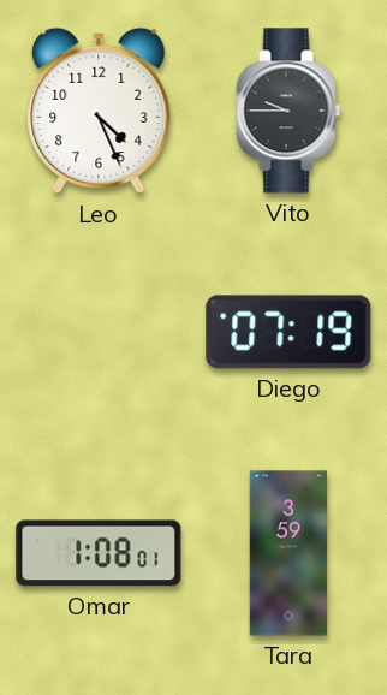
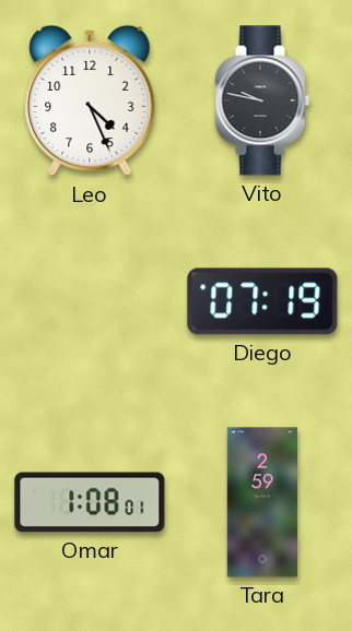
Vito: 9:45 -> 9:47 (262, 100)
Tara: 3:59 -> 2:59 (262, 502)
